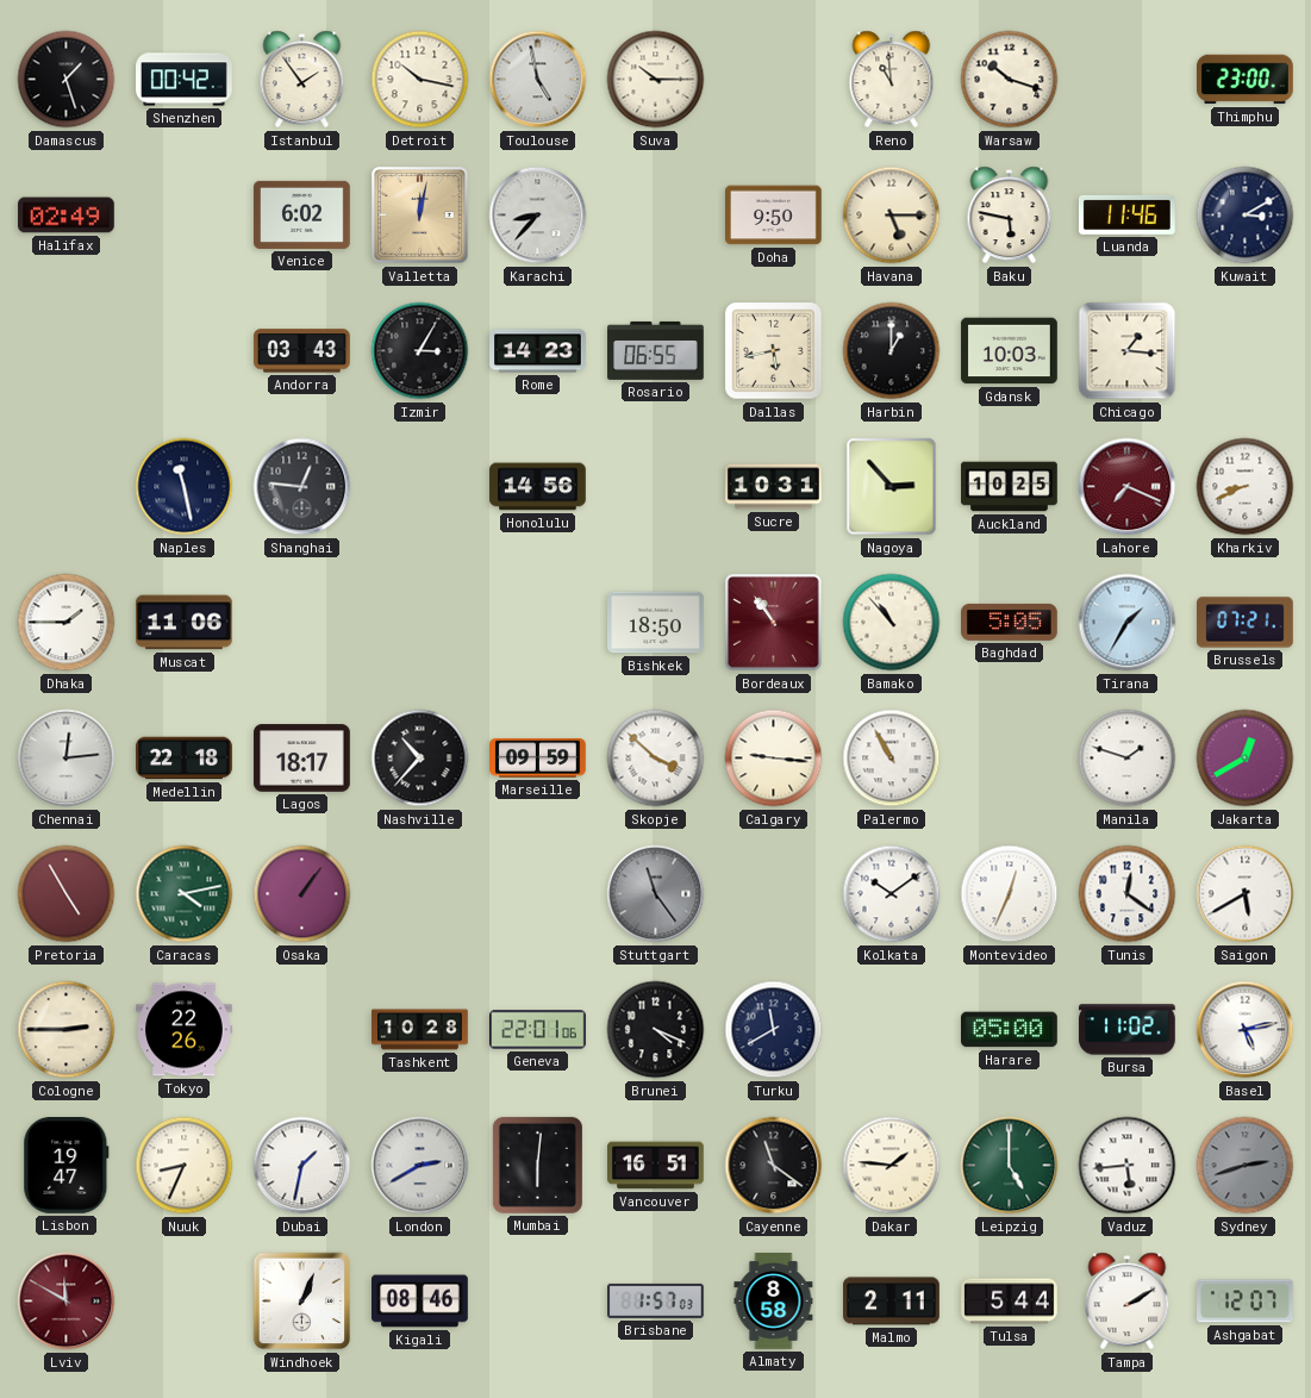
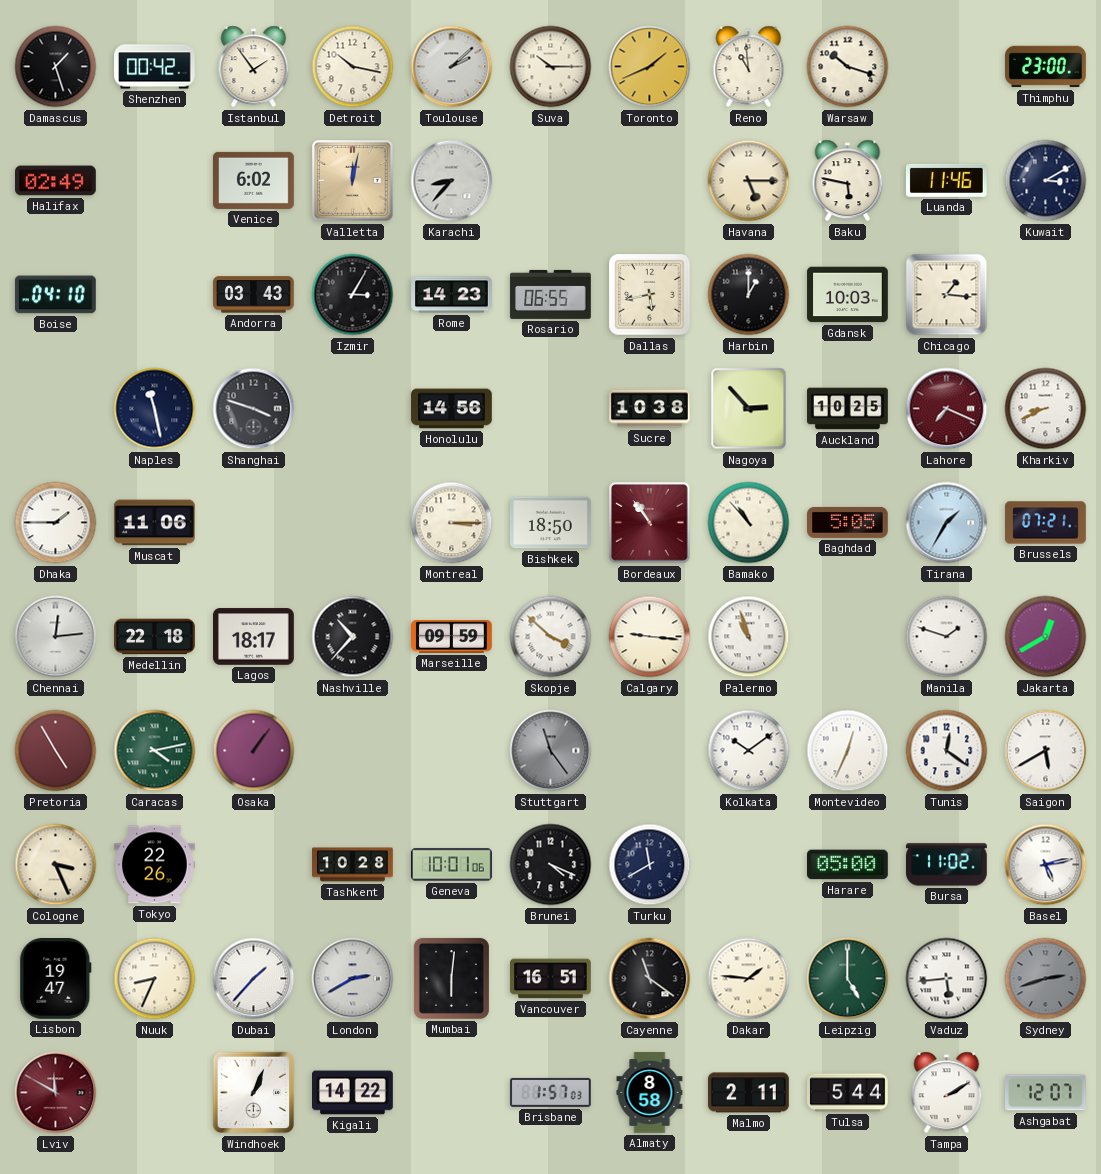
Toulouse: 4:58 -> 2:08 (452, 67)
Toronto: none -> 1:41 (650, 67)
Doha: 9:50 -> none (774, 216)
Boise: none -> 04:10 (56, 295)
Shanghai: 12:46 -> 3:48 (254, 409)
Sucre: 10:31 -> 10:38 (650, 409)
Montreal: none -> 3:15 (452, 523)
Palermo: 10:55 -> 10:57 (749, 637)
Cologne: 2:45 -> 3:26 (56, 865)
Geneva: 22:01 -> 10:01 (452, 865)
Dubai: 1:32 -> 1:37 (254, 979)
Kigali: 08:46 -> 14:22 (353, 1093)
